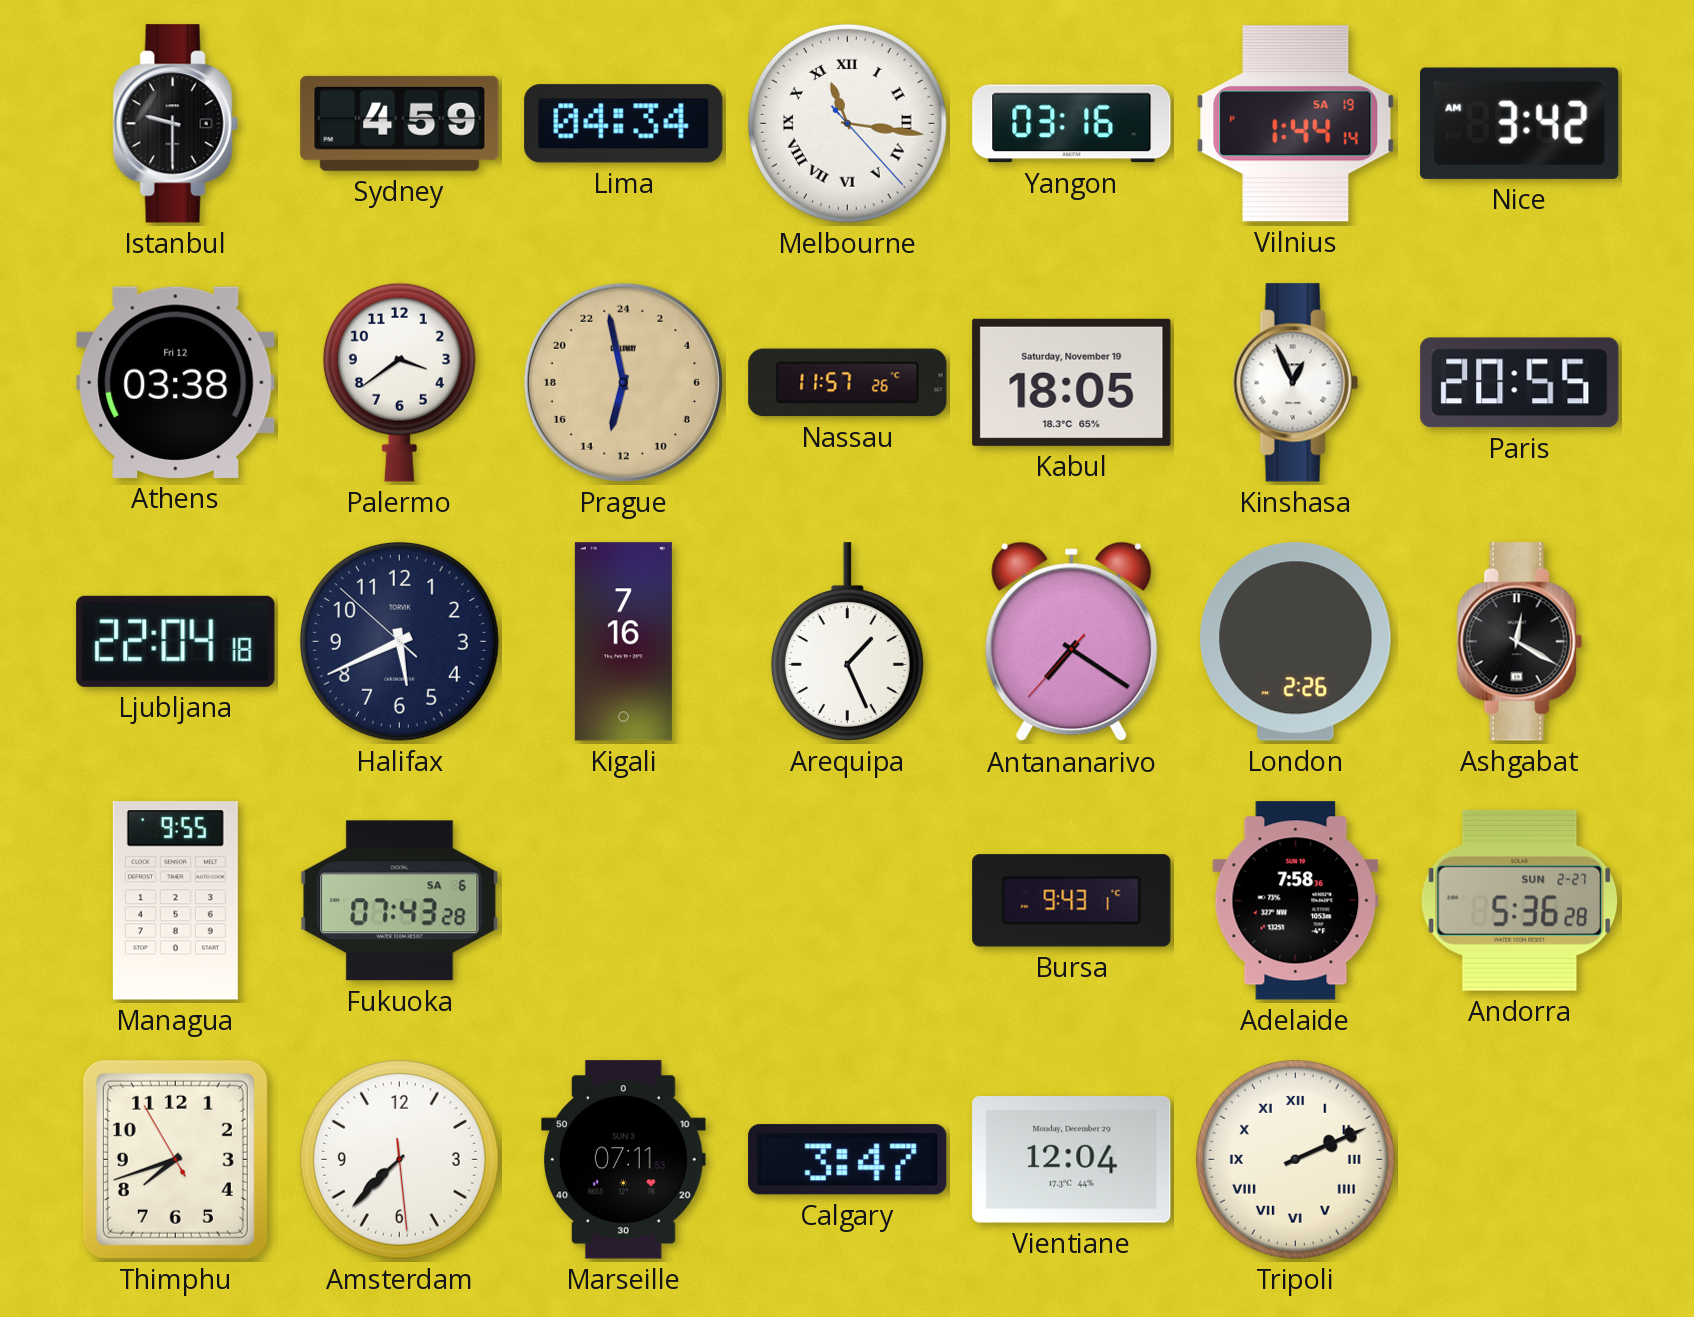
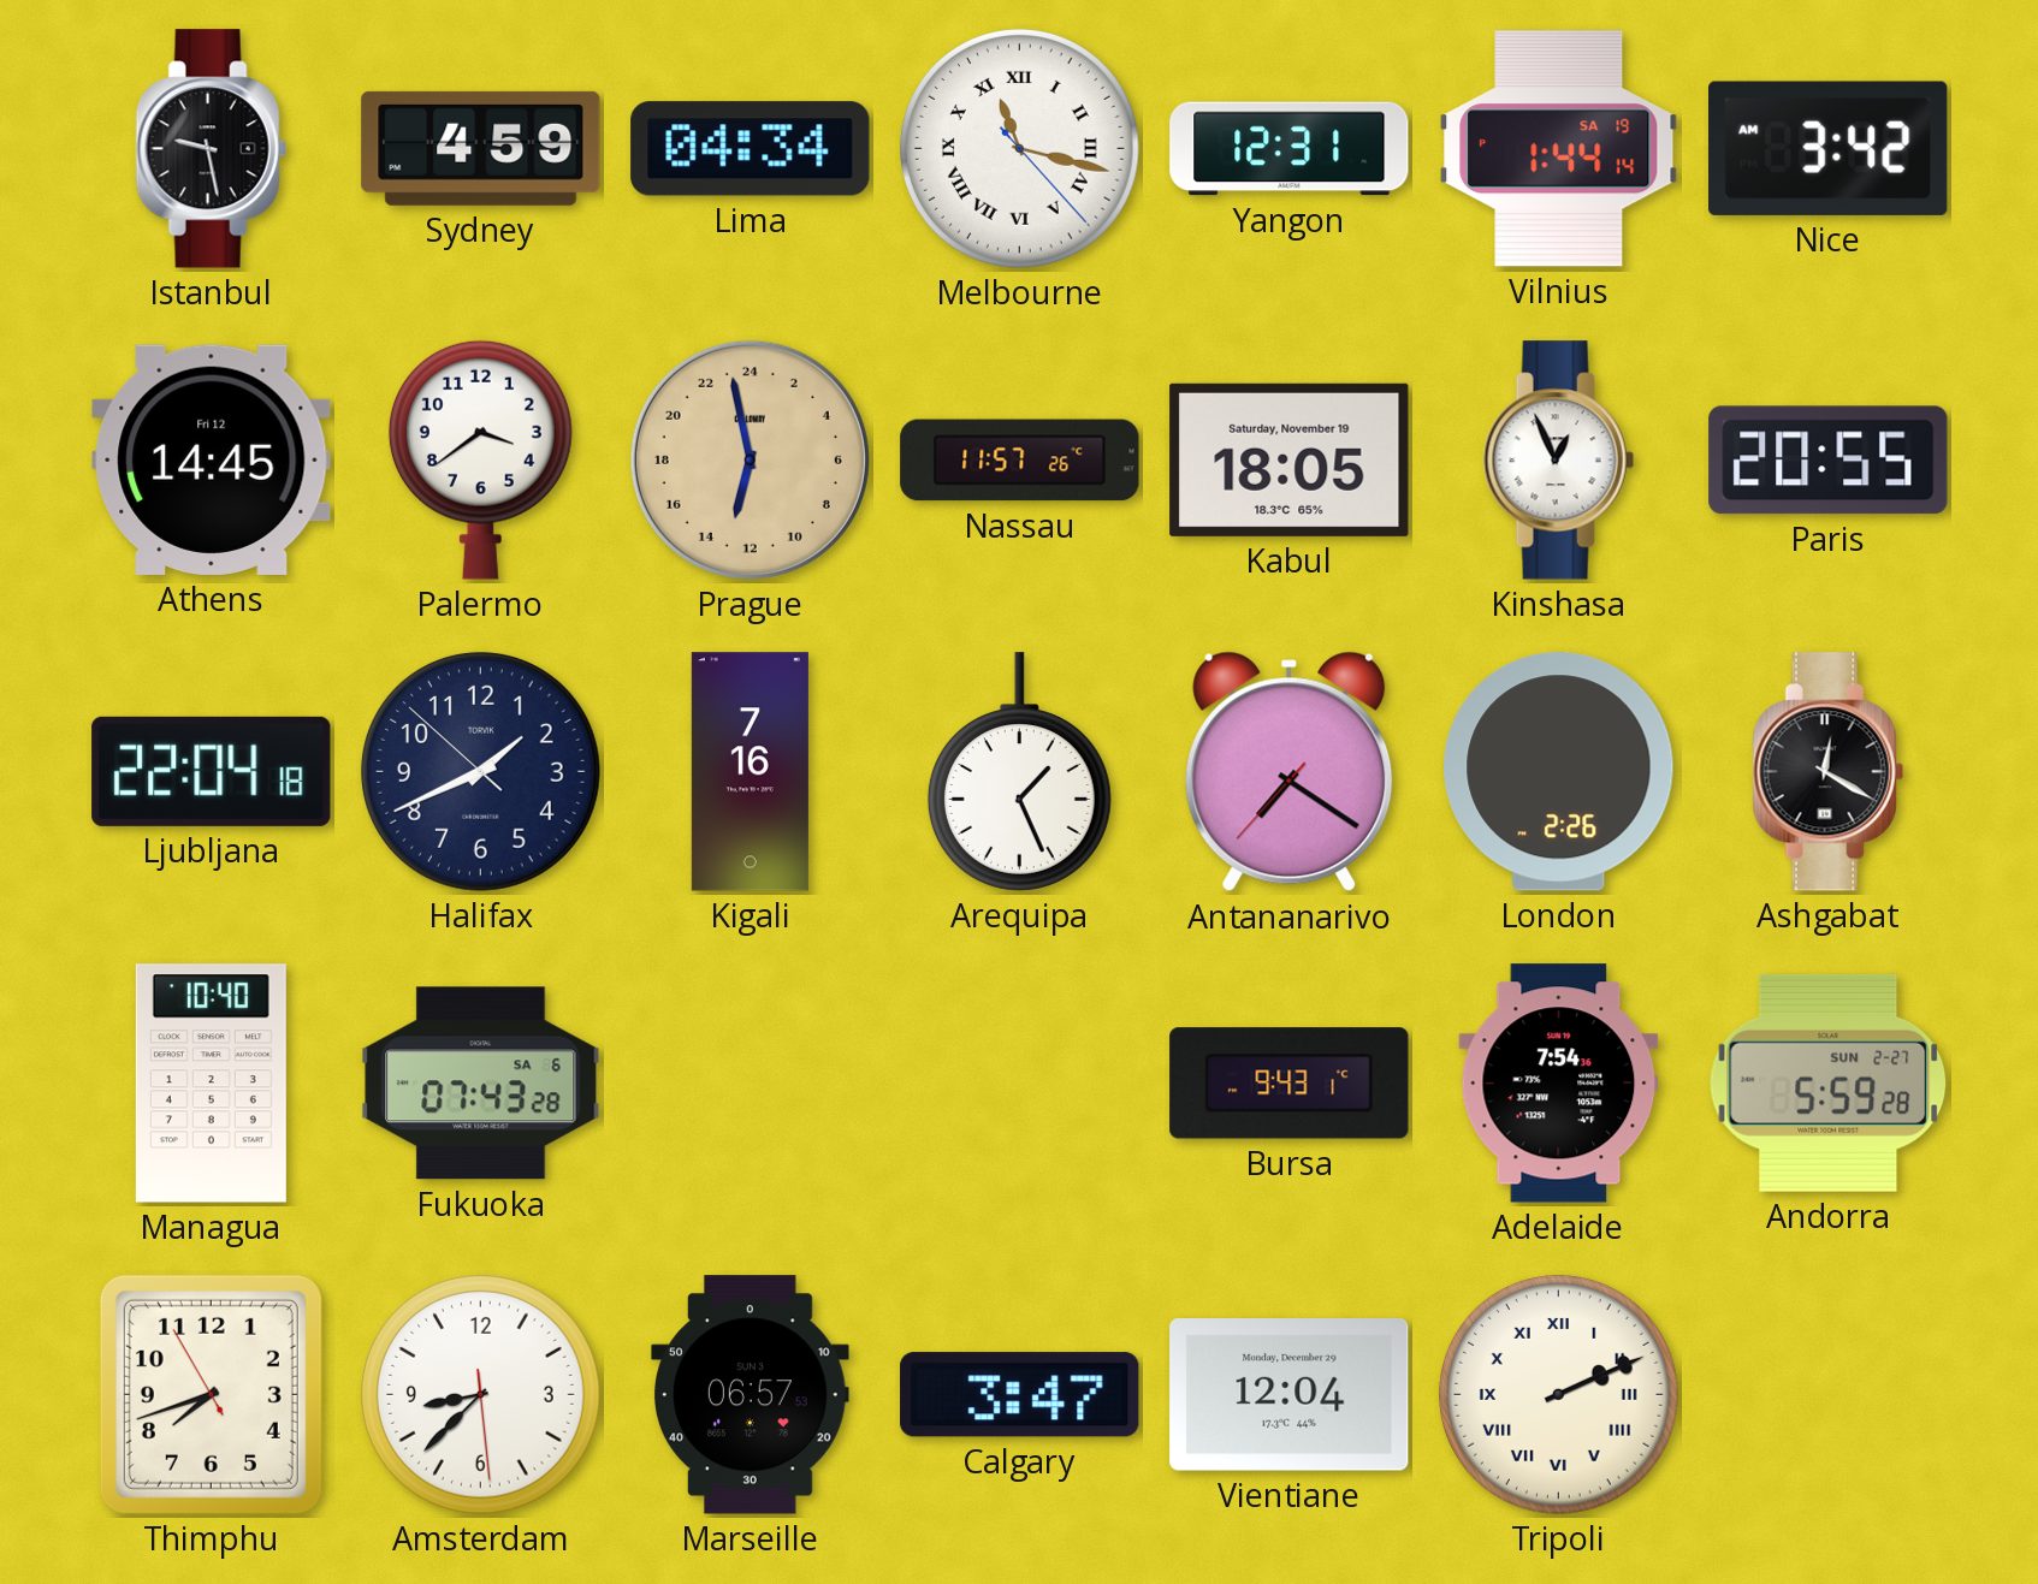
Istanbul: 9:30 -> 9:28 (211, 149)
Melbourne: 11:16 -> 11:17 (1019, 148)
Yangon: 03:16 -> 12:31 (1290, 149)
Athens: 03:38 -> 14:45 (212, 459)
Halifax: 5:40 -> 1:40 (480, 771)
Managua: 9:55 -> 10:40 (211, 1084)
Adelaide: 7:58 -> 7:54 (1559, 1084)
Andorra: 5:36 -> 5:59 (1829, 1082)
Amsterdam: 7:37 -> 8:37 (480, 1394)
Marseille: 07:11 -> 06:57 (751, 1395)
